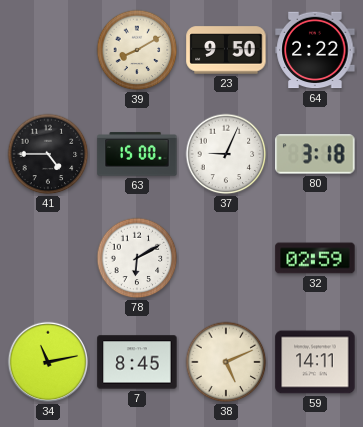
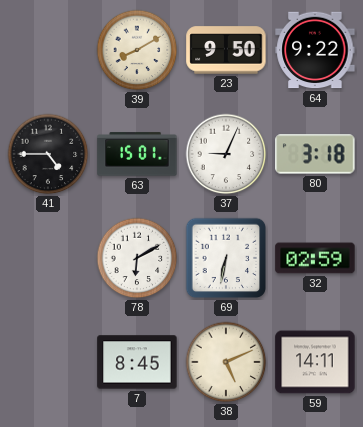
64: 2:22 -> 9:22 (315, 50)
63: 15:00 -> 15:01 (137, 154)
69: none -> 6:32 (226, 258)
34: 11:13 -> none (48, 362)
